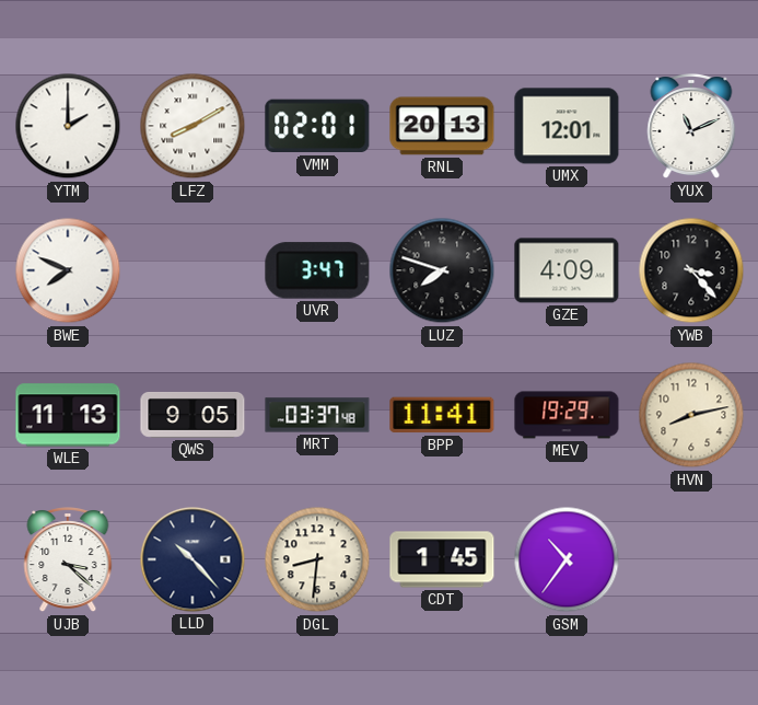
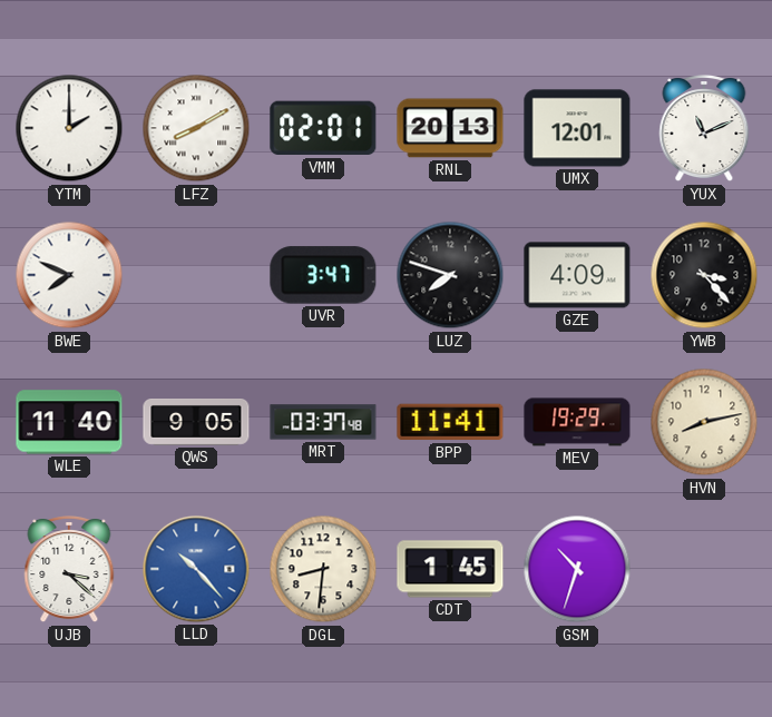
WLE: 11:13 -> 11:40 (69, 422)
LLD dial: navy -> blue (196, 569)
GSM: 10:36 -> 10:33 (577, 569)
